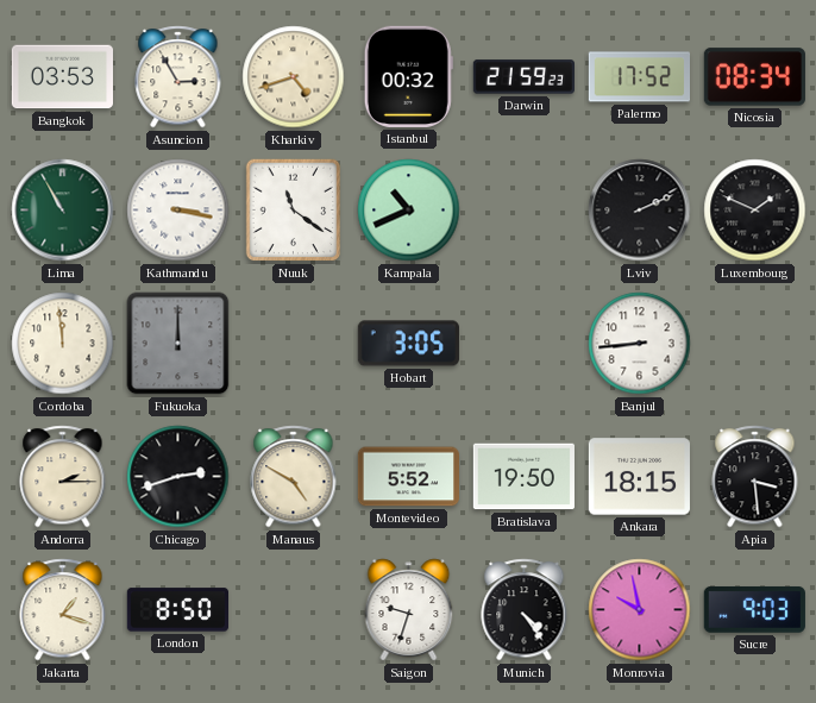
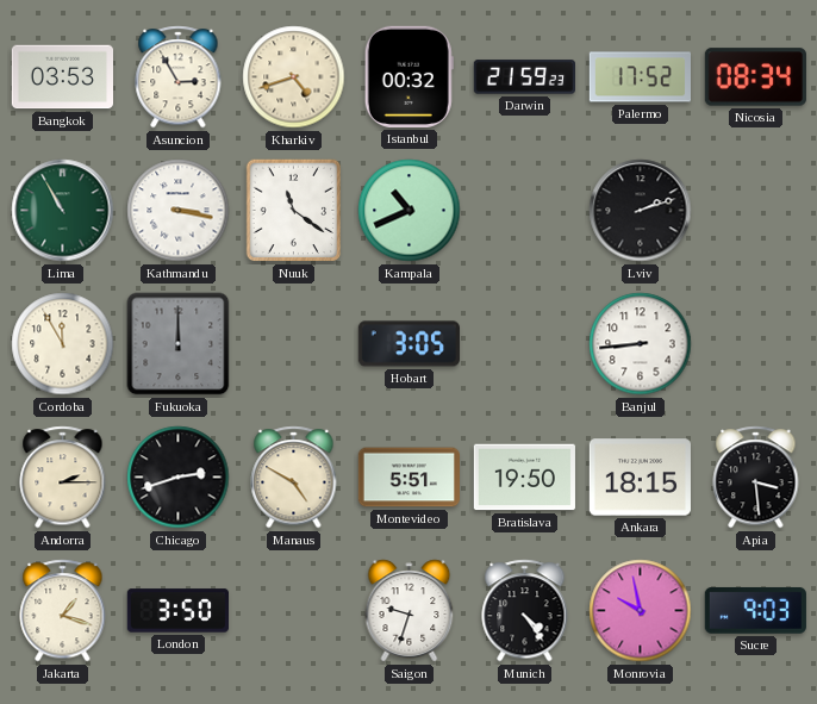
Lviv: 2:11 -> 2:12 (641, 211)
Luxembourg: 1:49 -> none (755, 211)
Cordoba: 11:59 -> 11:55 (63, 344)
Montevideo: 5:52 -> 5:51 (408, 478)
London: 8:50 -> 3:50 (177, 611)
